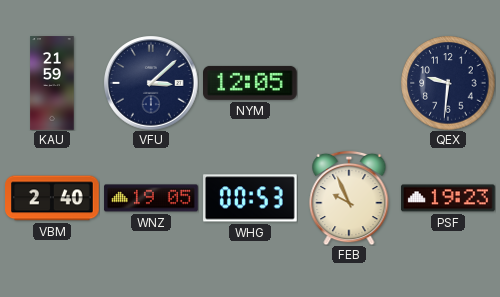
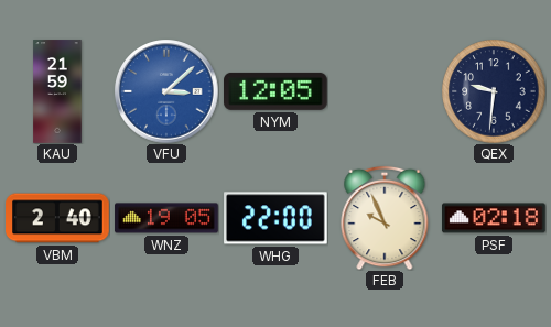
VFU dial: navy -> blue (166, 91)
WHG: 00:53 -> 22:00 (275, 218)
PSF: 19:23 -> 02:18 (495, 218)
